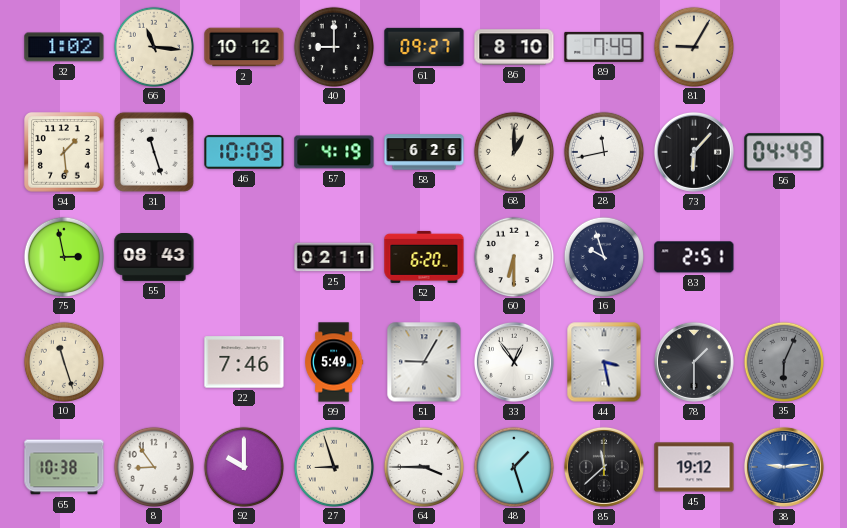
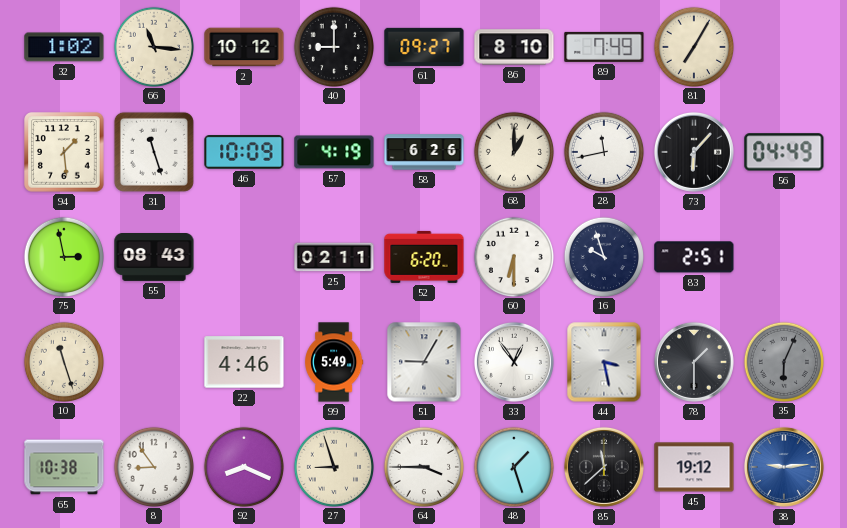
81: 9:05 -> 7:05 (693, 46)
22: 7:46 -> 4:46 (244, 362)
92: 10:00 -> 8:19 (243, 466)
